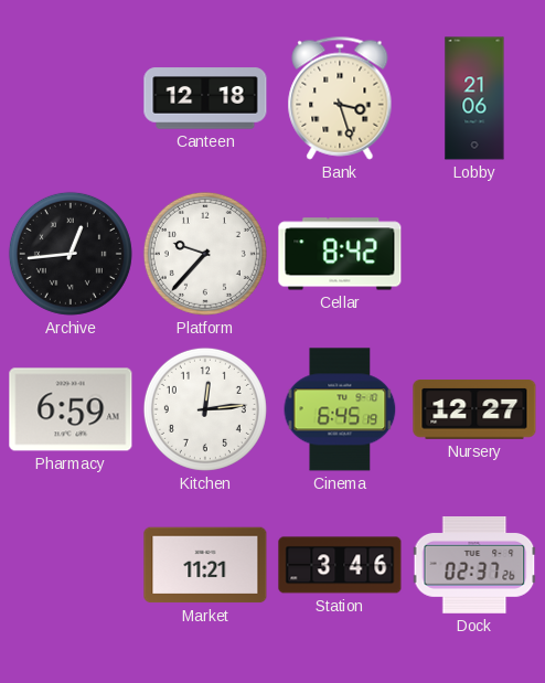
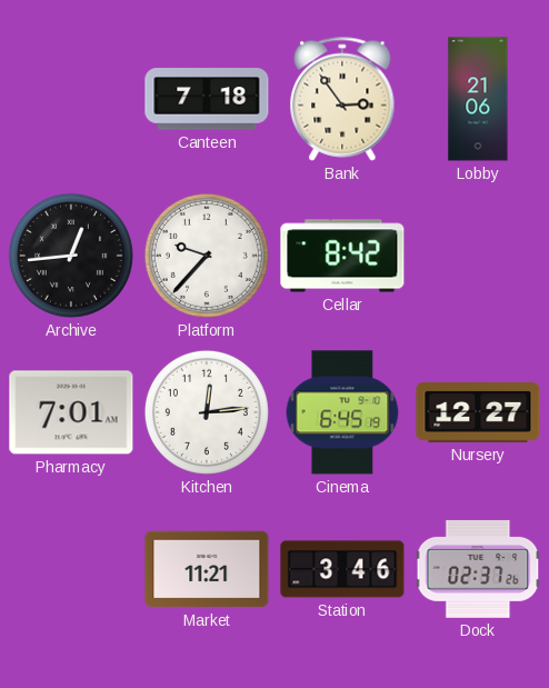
Canteen: 12:18 -> 7:18 (207, 99)
Bank: 3:27 -> 2:54 (342, 99)
Pharmacy: 6:59 -> 7:01 (71, 412)
